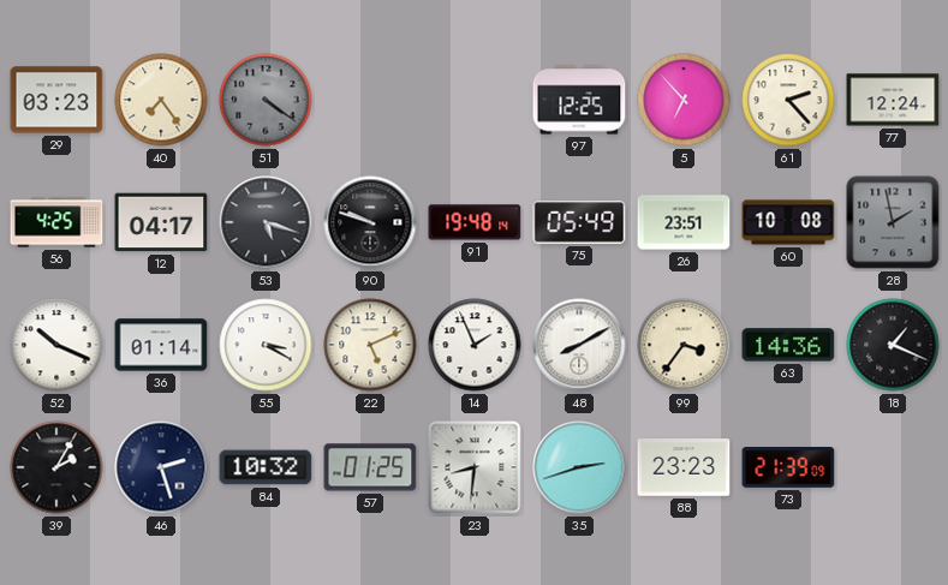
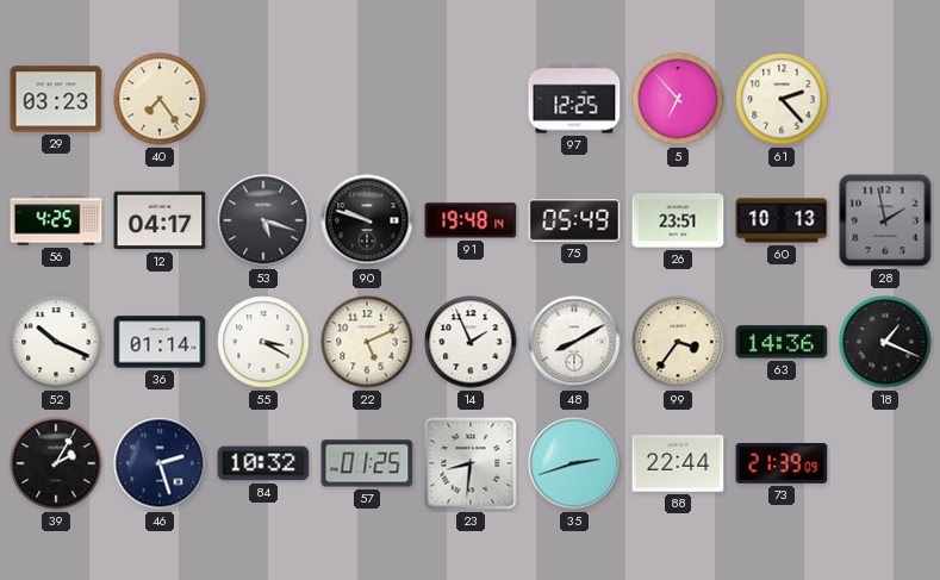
51: 4:21 -> none (266, 100)
77: 12:24 -> none (893, 100)
60: 10:08 -> 10:13 (782, 220)
88: 23:23 -> 22:44 (678, 463)
